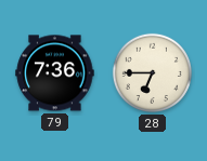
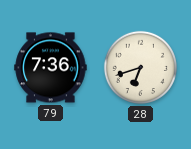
28: 6:45 -> 6:42 (140, 67)
